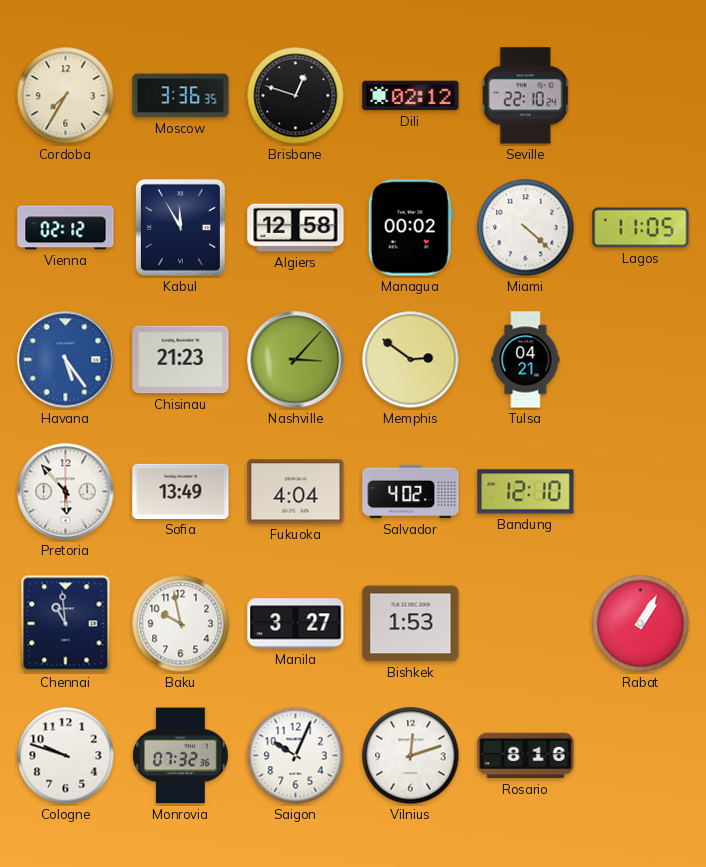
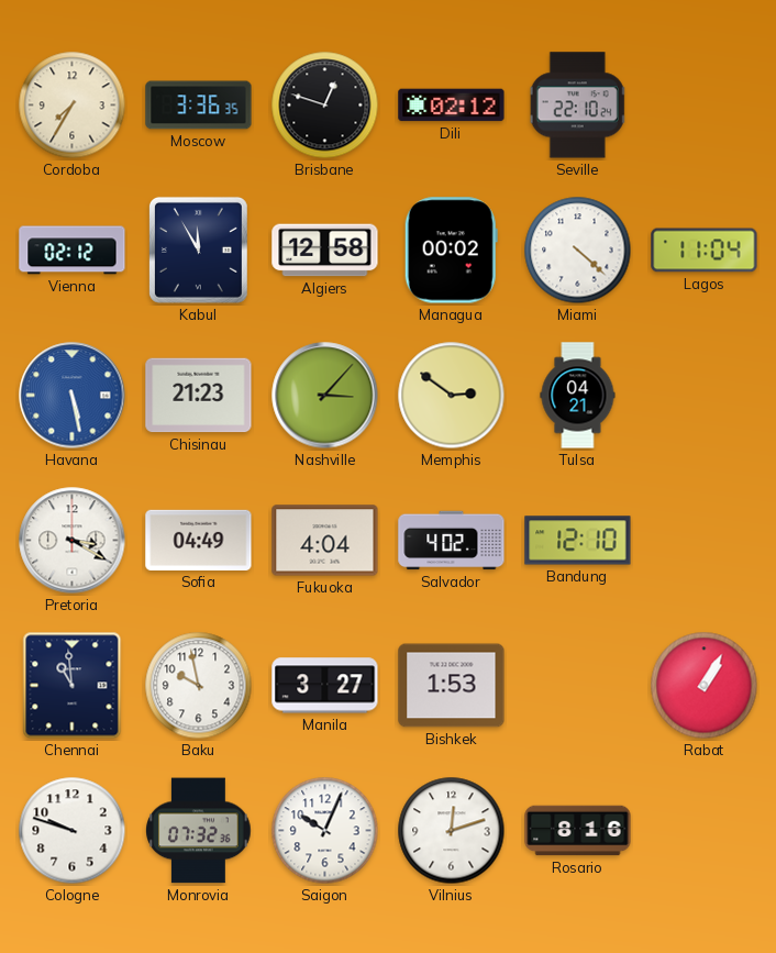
Lagos: 11:05 -> 11:04 (705, 251)
Havana: 5:24 -> 5:28 (73, 396)
Pretoria: 5:53 -> 3:20 (73, 541)
Sofia: 13:49 -> 04:49 (199, 540)
